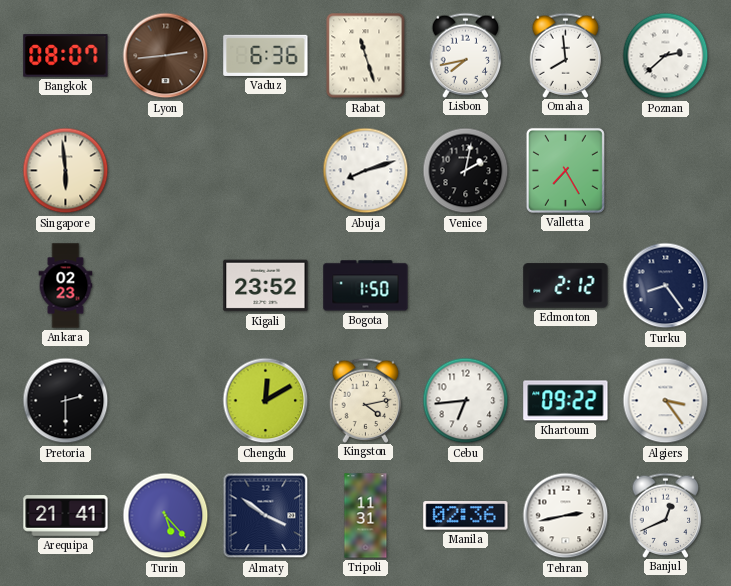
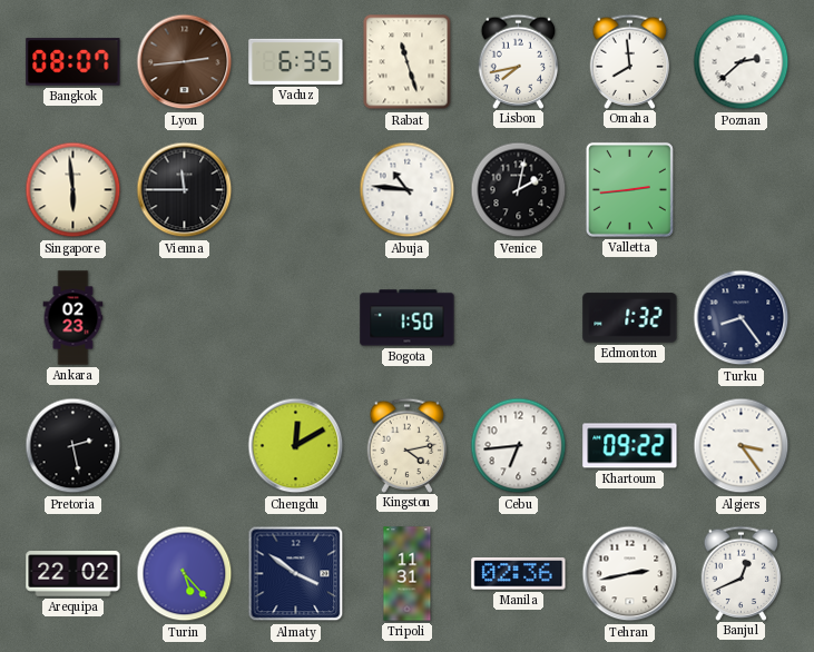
Vaduz: 6:36 -> 6:35 (296, 61)
Vienna: none -> 11:45 (185, 190)
Abuja: 8:12 -> 10:46 (408, 190)
Valletta: 7:25 -> 2:44 (629, 189)
Kigali: 23:52 -> none (266, 286)
Edmonton: 2:12 -> 1:32 (630, 318)
Pretoria: 2:30 -> 2:28 (73, 446)
Arequipa: 21:41 -> 22:02 (73, 574)
